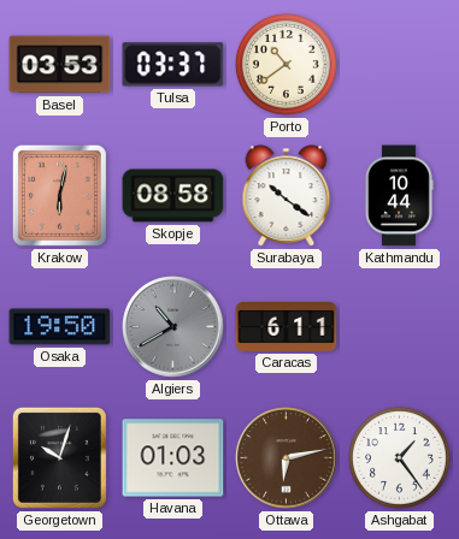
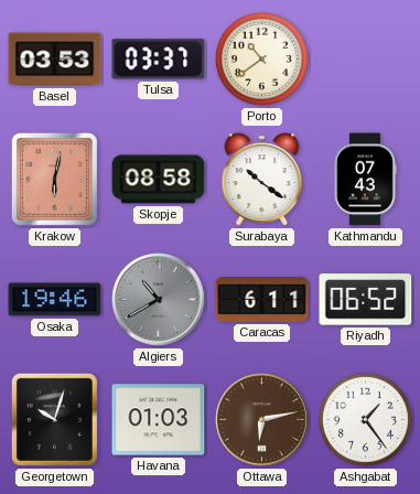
Kathmandu: 10:44 -> 07:43 (365, 180)
Osaka: 19:50 -> 19:46 (55, 300)
Riyadh: none -> 06:52 (366, 300)
